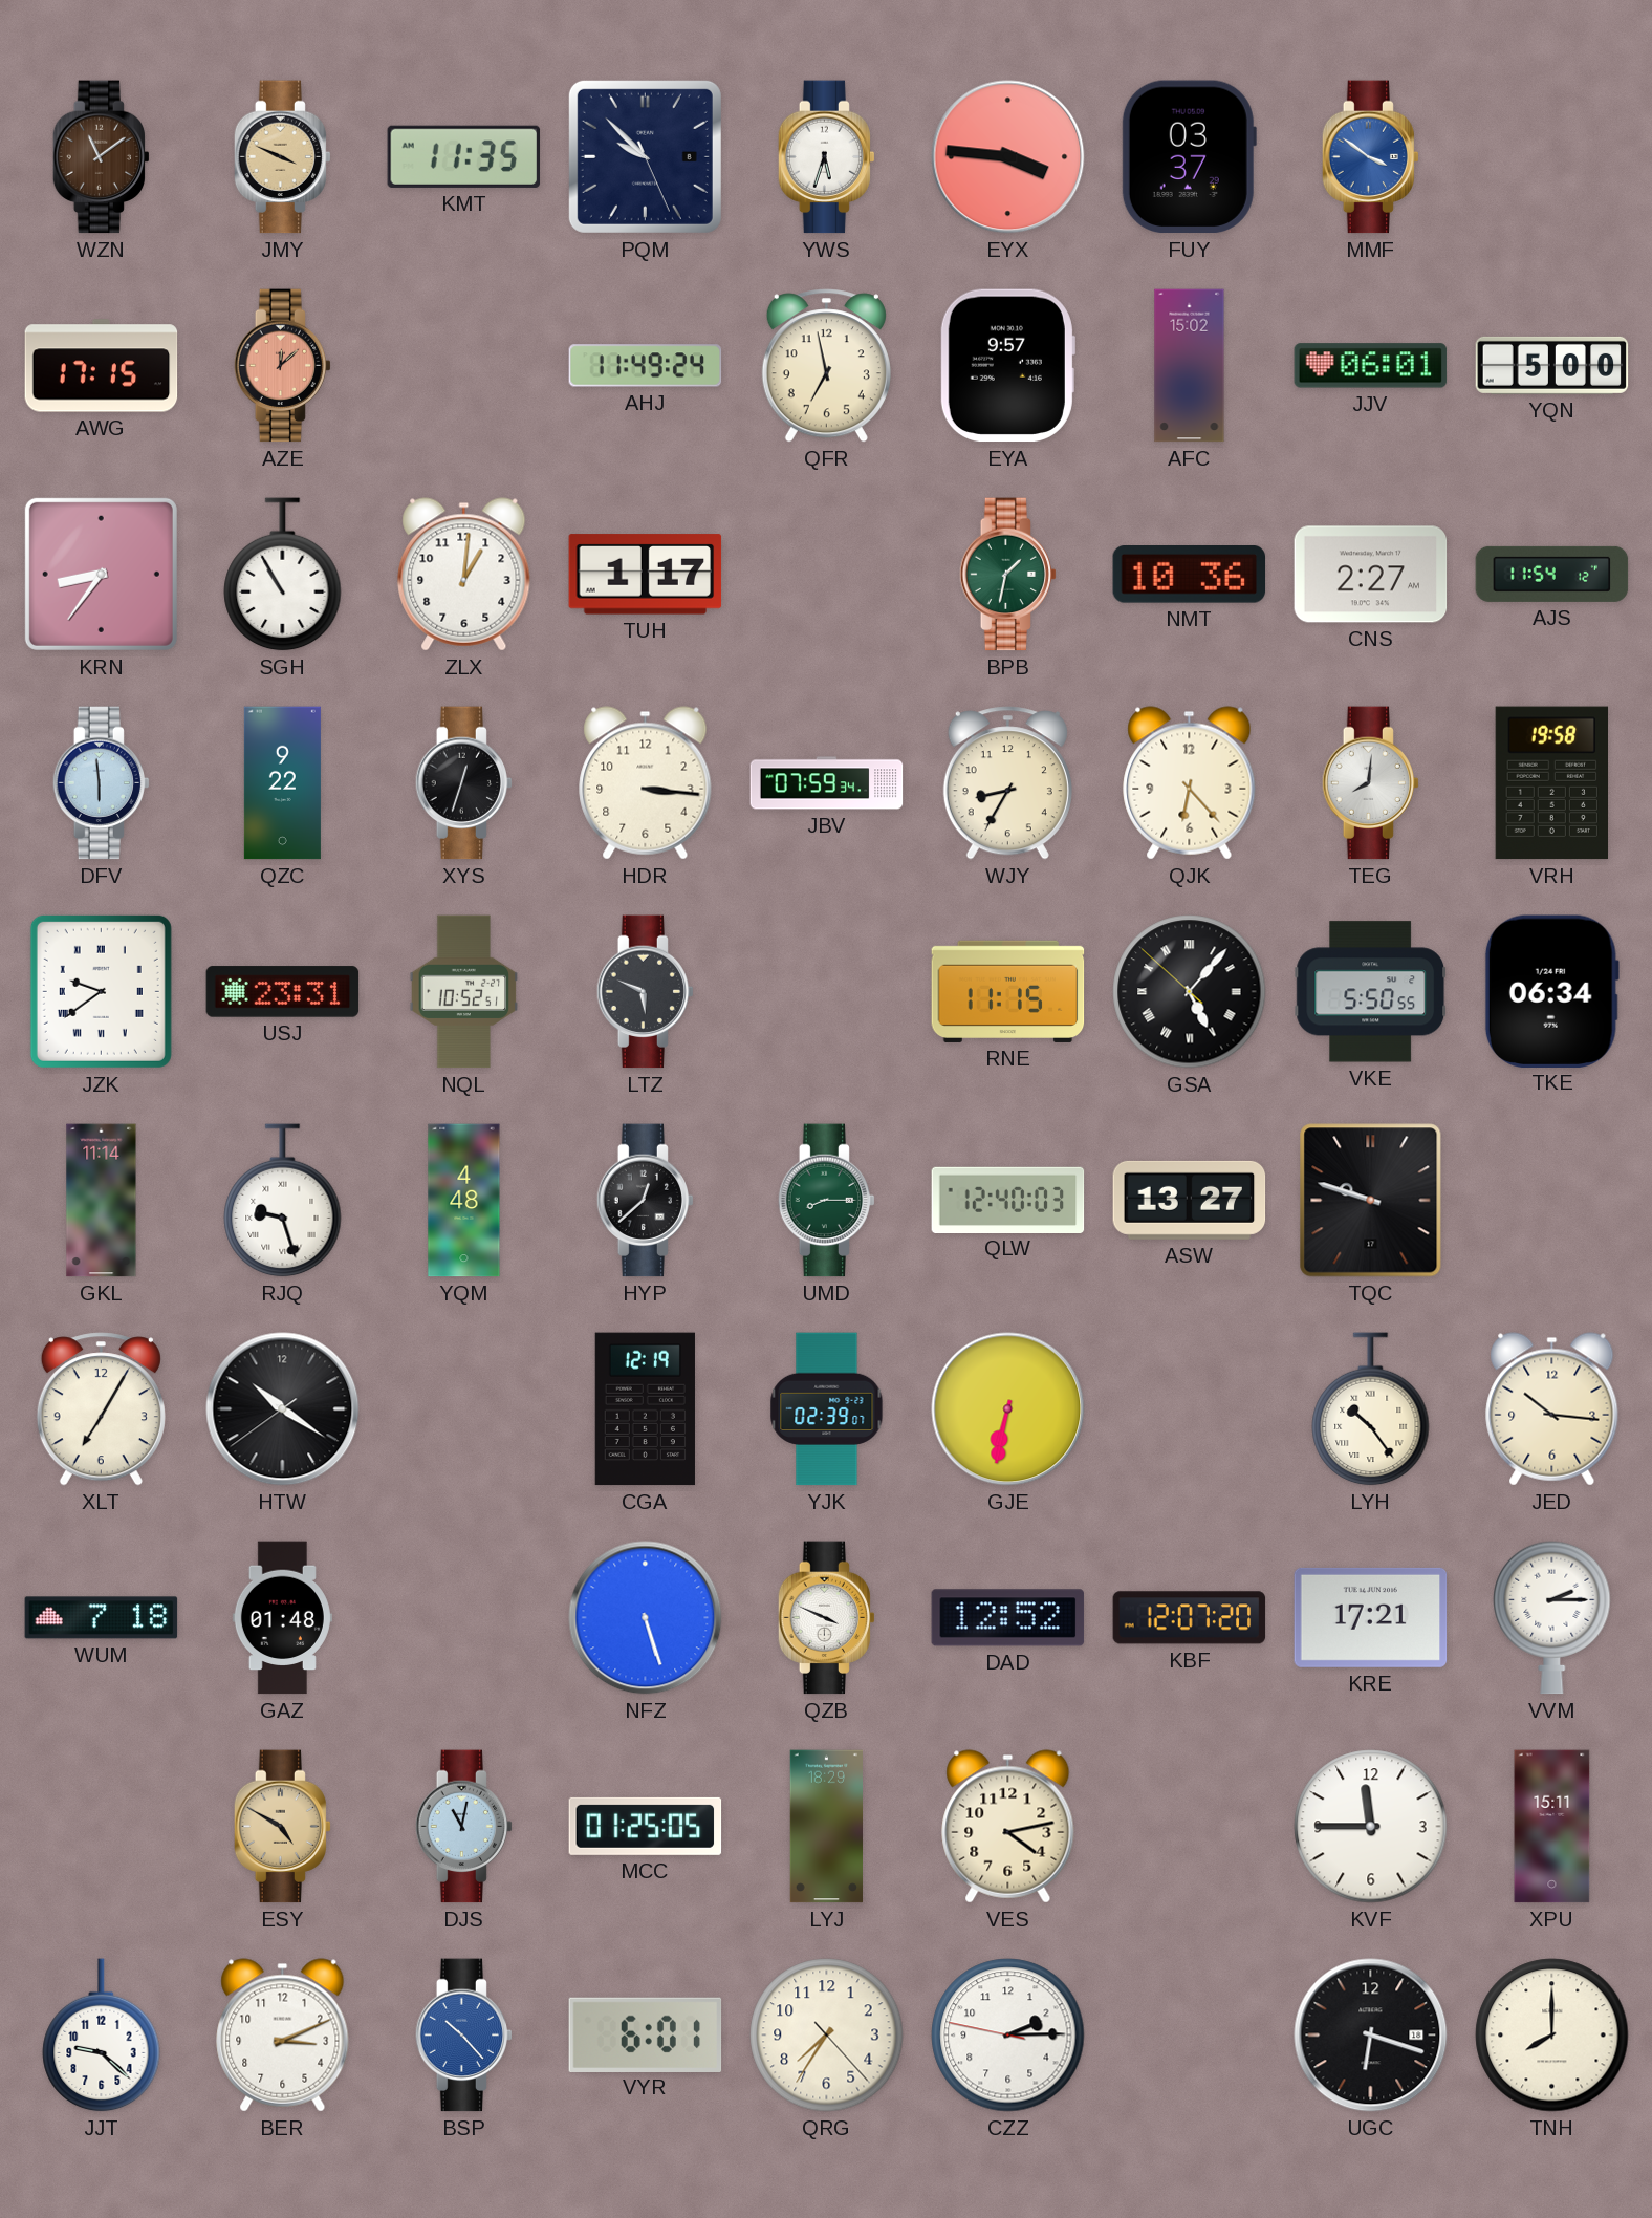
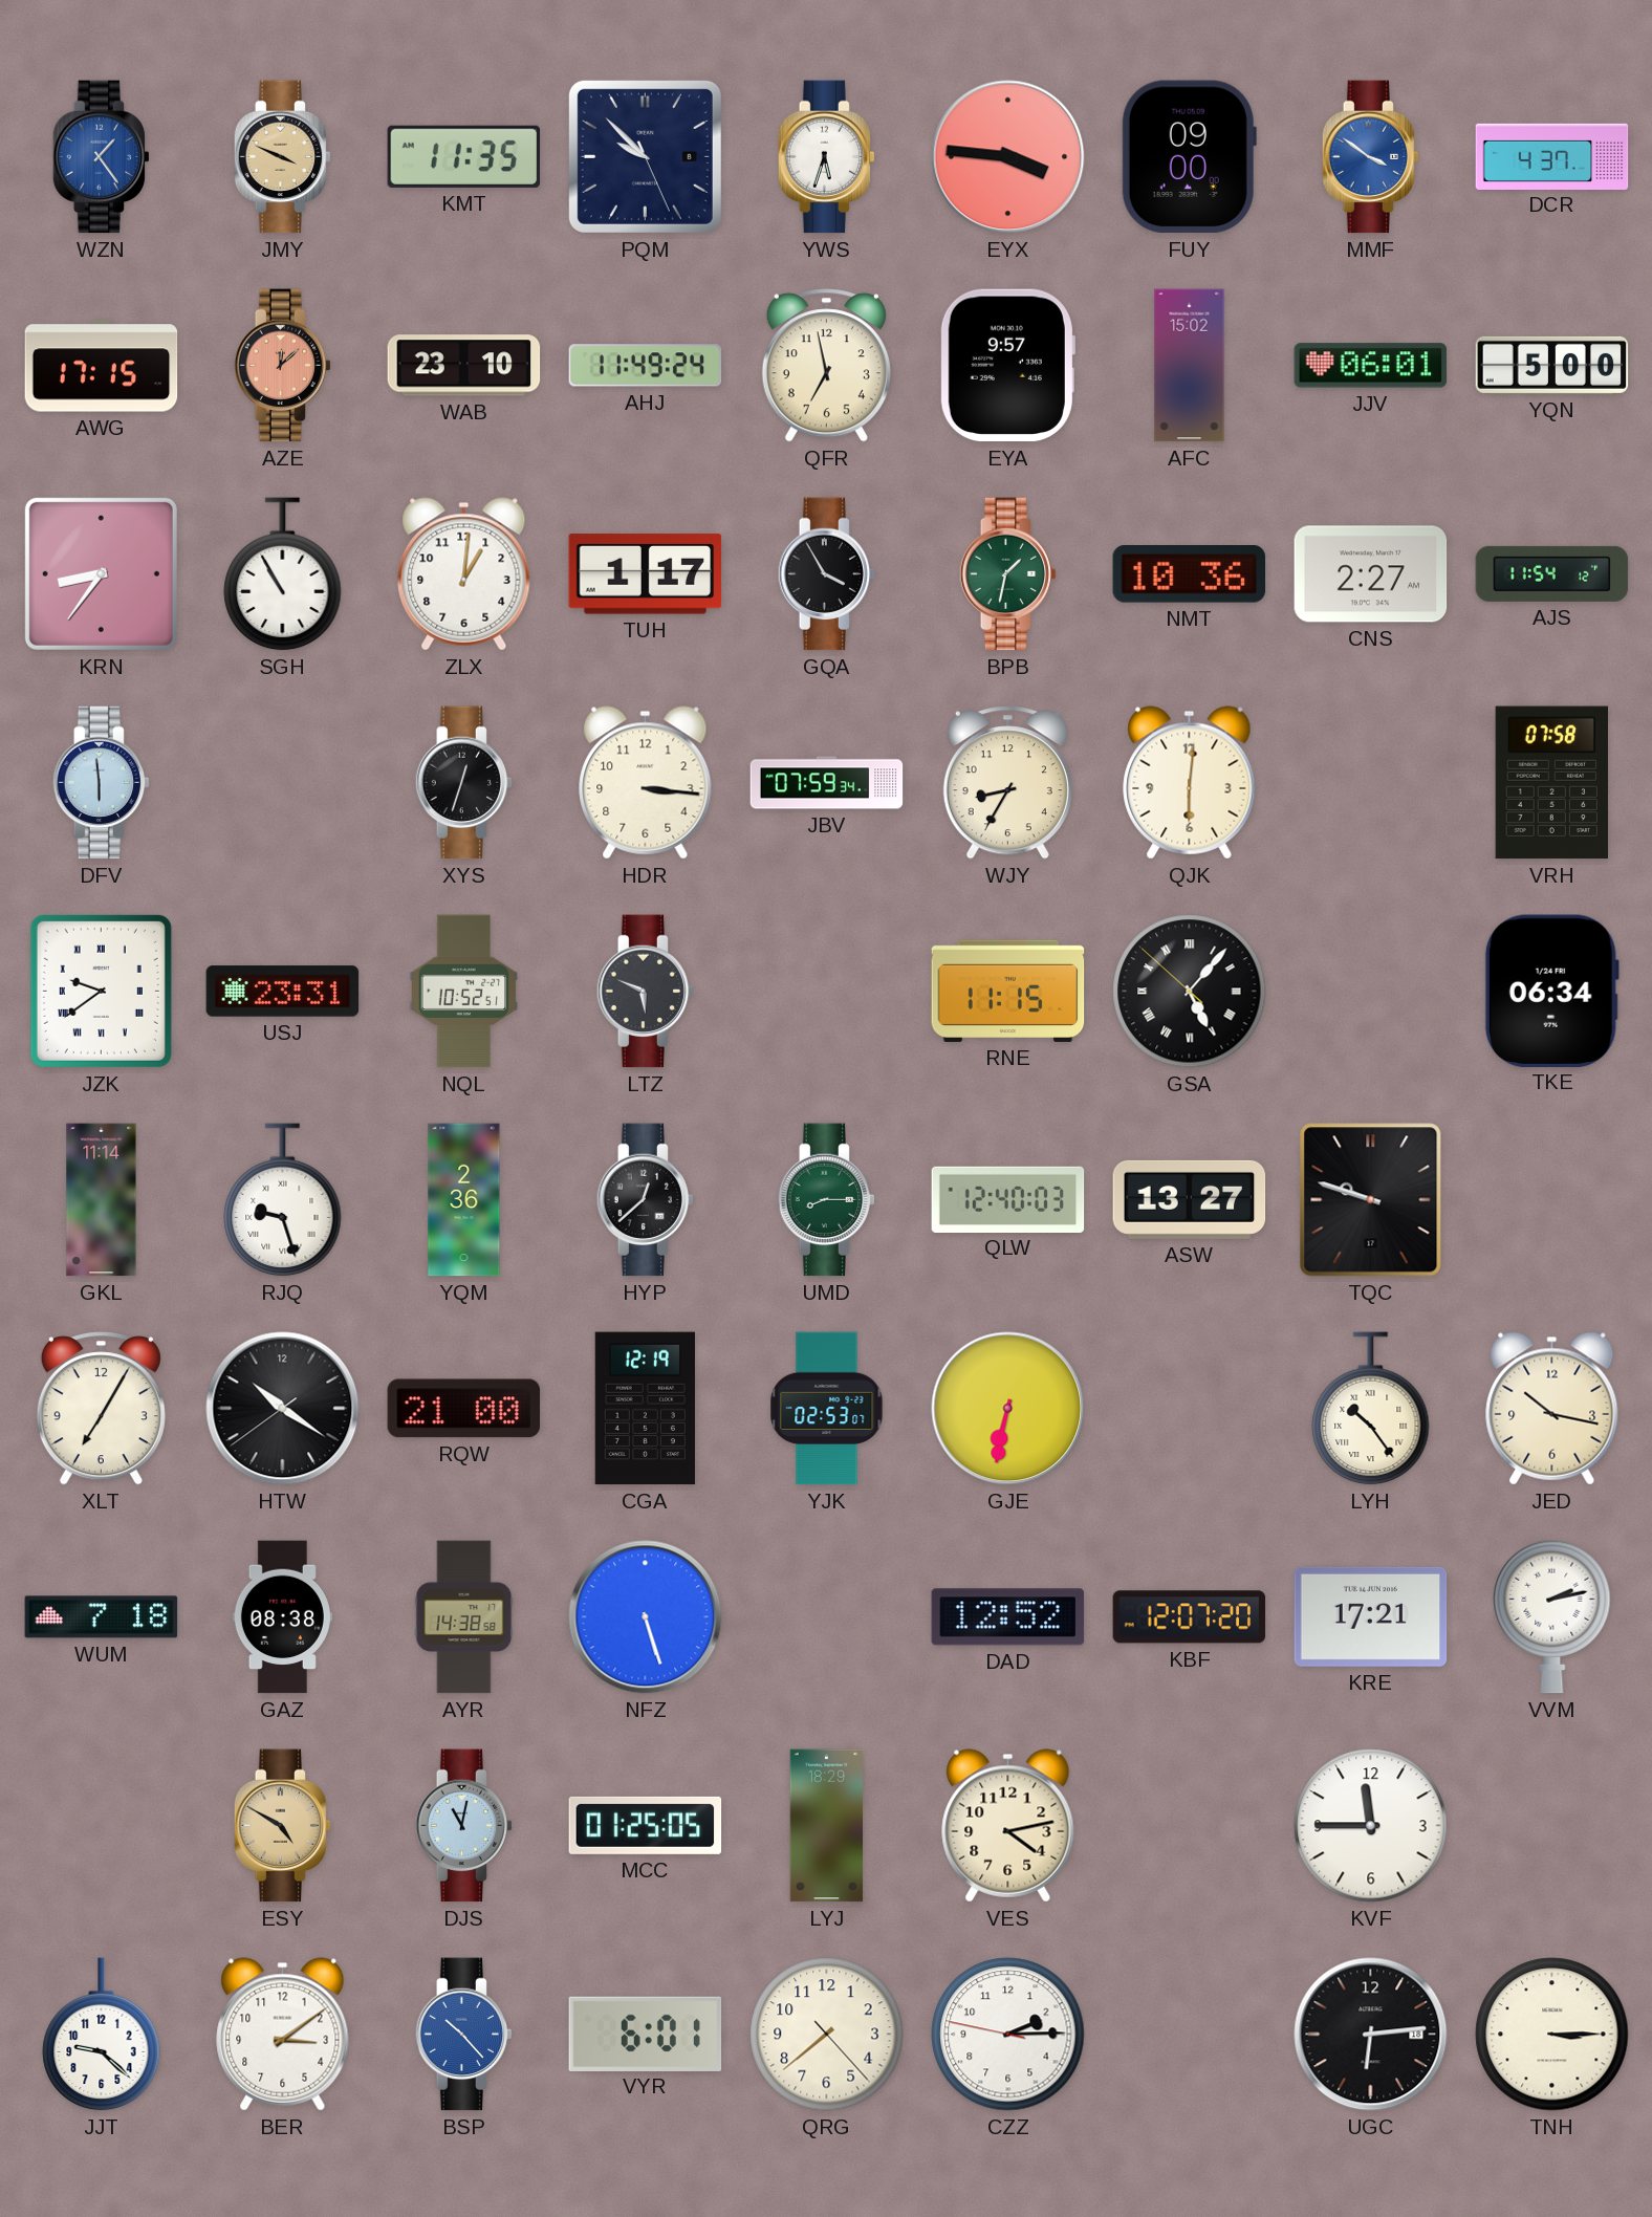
WZN: 11:09 -> 1:24 (102, 157)
WZN dial: brown -> blue (102, 157)
FUY: 03:37 -> 09:00 (1189, 157)
DCR: none -> 4:37 (1552, 156)
WAB: none -> 23:10 (464, 366)
GQA: none -> 3:55 (827, 574)
QZC: 9:22 -> none (282, 783)
QJK: 6:23 -> 6:01 (1190, 783)
TEG: 8:01 -> none (1371, 783)
VRH: 19:58 -> 07:58 (1551, 783)
VKE: 5:50 -> none (1371, 992)
YQM: 4:48 -> 2:36 (464, 1200)
RQW: none -> 21:00 (464, 1409)
YJK: 02:39 -> 02:53 (827, 1409)
JED: 10:16 -> 10:17 (1552, 1409)
GAZ: 01:48 -> 08:38 (282, 1617)
AYR: none -> 14:38 (464, 1617)
QZB: 3:49 -> none (827, 1618)
VVM: 2:15 -> 2:13 (1552, 1617)
XPU: 15:11 -> none (1552, 1827)
BER: 3:11 -> 3:09 (283, 2035)
QRG: 7:35 -> 7:38 (827, 2035)
UGC: 6:18 -> 6:14 (1371, 2035)
TNH: 8:00 -> 3:15 (1552, 2035)
